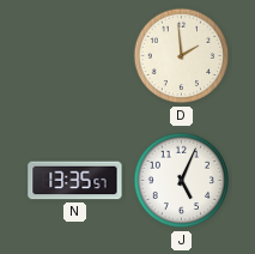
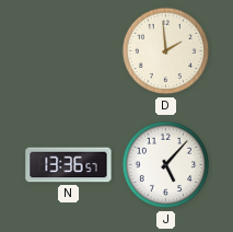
N: 13:35 -> 13:36 (69, 165)
J: 5:04 -> 5:07 (166, 165)
